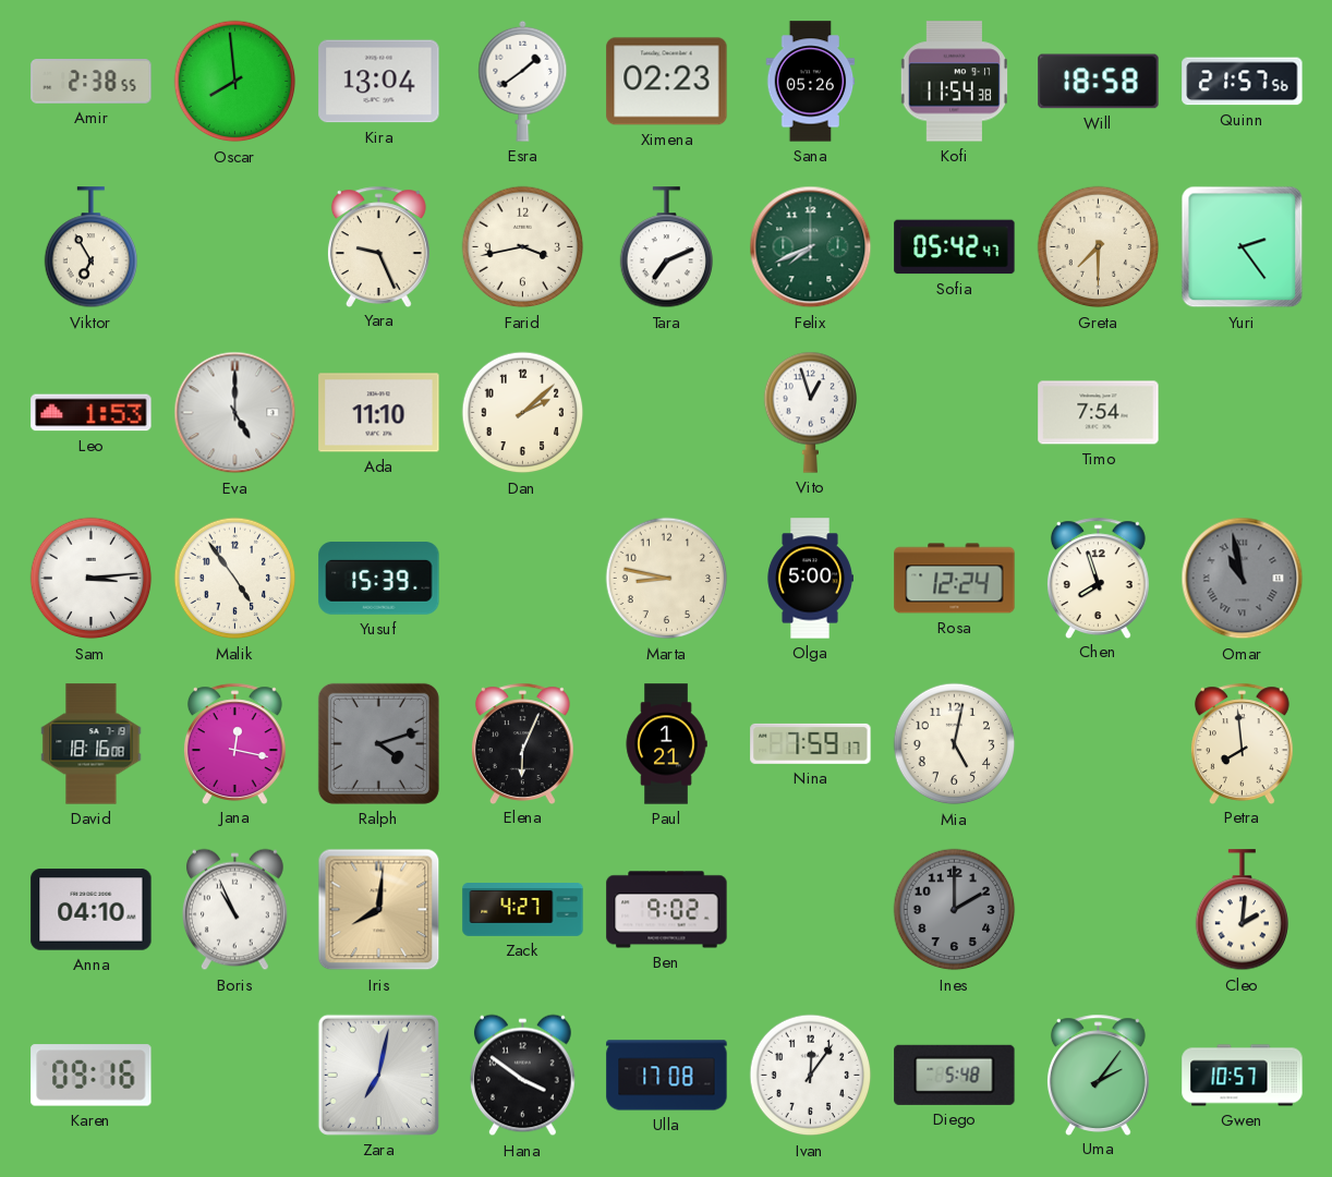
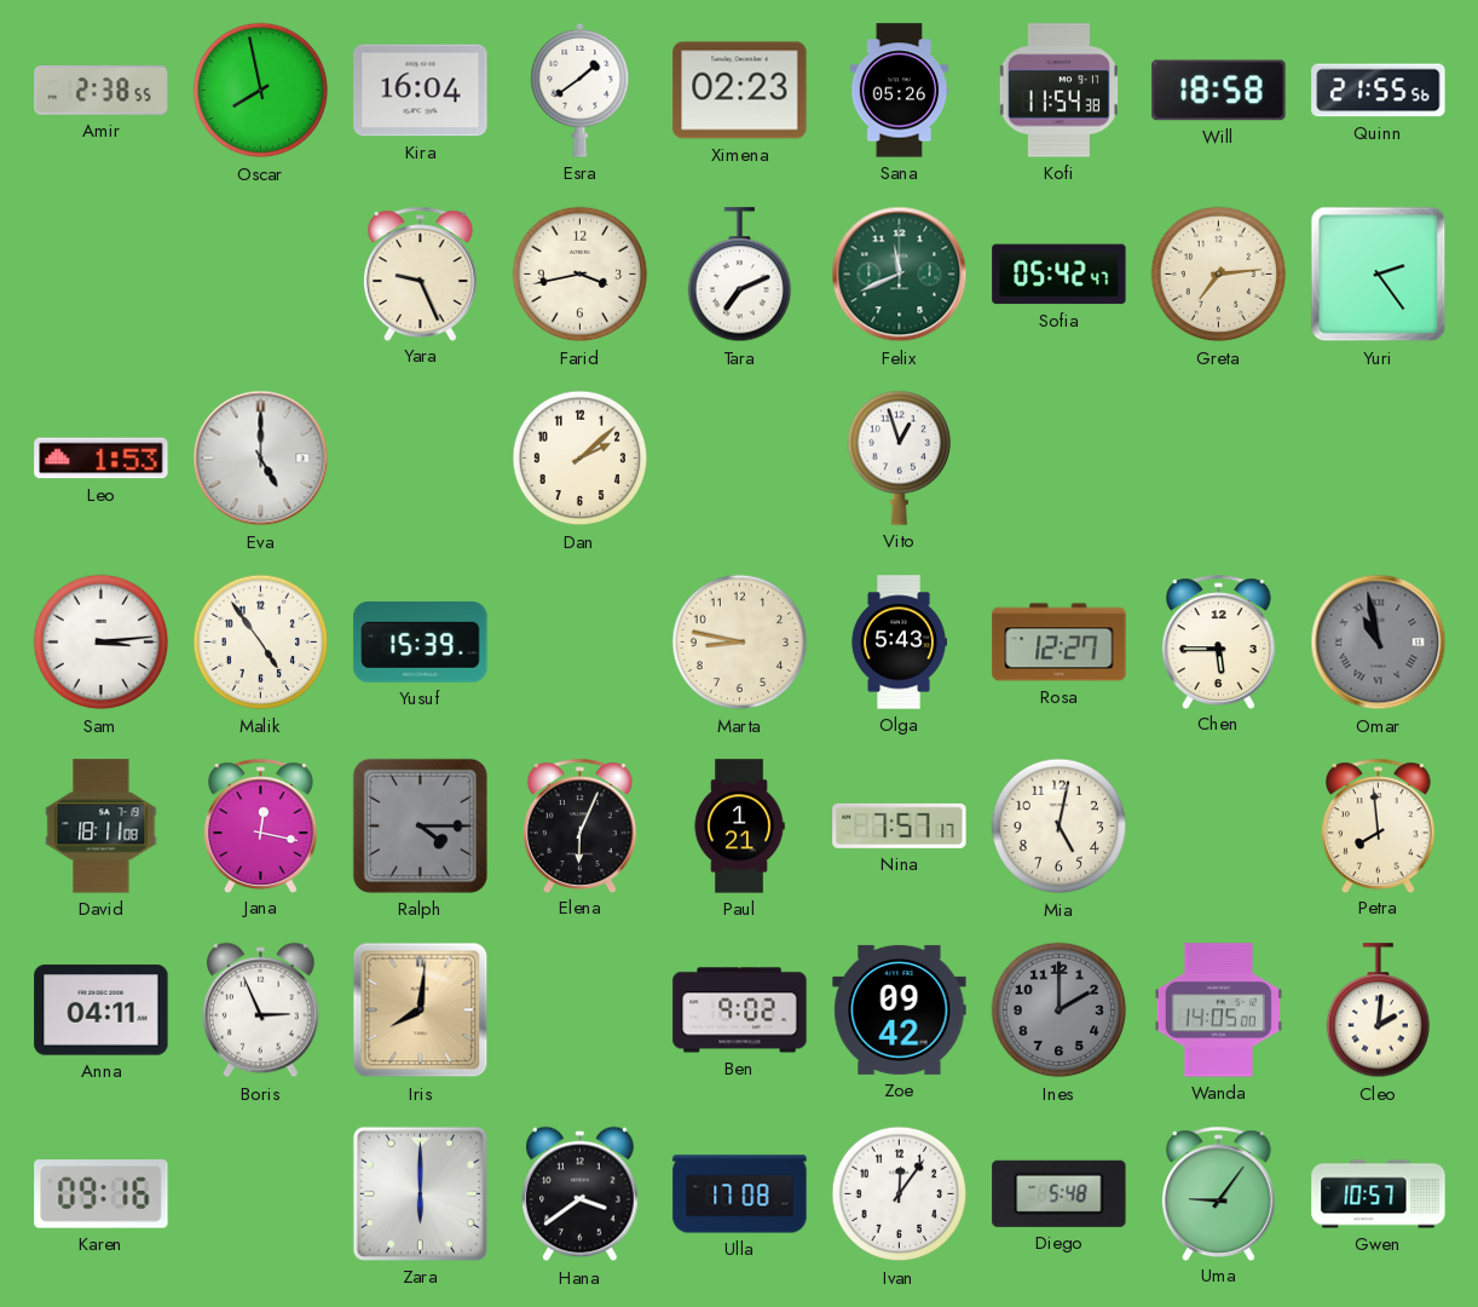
Oscar: 7:59 -> 7:58 (261, 91)
Kira: 13:04 -> 16:04 (421, 91)
Quinn: 21:57 -> 21:55 (1379, 91)
Viktor: 6:55 -> none (92, 247)
Felix: 7:41 -> 11:41 (900, 275)
Greta: 7:30 -> 7:14 (1219, 275)
Ada: 11:10 -> none (379, 413)
Timo: 7:54 -> none (1099, 413)
Olga: 5:00 -> 5:43 (899, 643)
Rosa: 12:24 -> 12:27 (1060, 643)
Chen: 7:57 -> 5:45 (1218, 641)
David: 18:16 -> 18:11 (102, 827)
Ralph: 4:12 -> 4:15 (420, 825)
Nina: 7:59 -> 7:57 (900, 825)
Anna: 04:10 -> 04:11 (102, 1011)
Boris: 10:56 -> 2:56 (260, 1011)
Zack: 4:27 -> none (523, 910)
Zoe: none -> 09:42 (900, 1009)
Wanda: none -> 14:05 (1218, 1011)
Zara: 7:02 -> 6:00 (420, 1193)
Hana: 3:51 -> 3:39 (579, 1194)
Uma: 2:06 -> 9:06 (1218, 1193)
